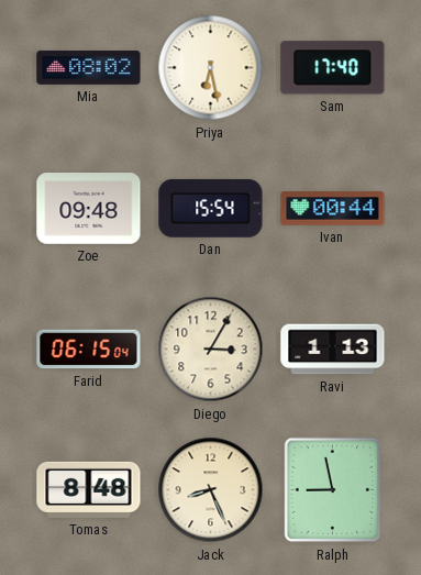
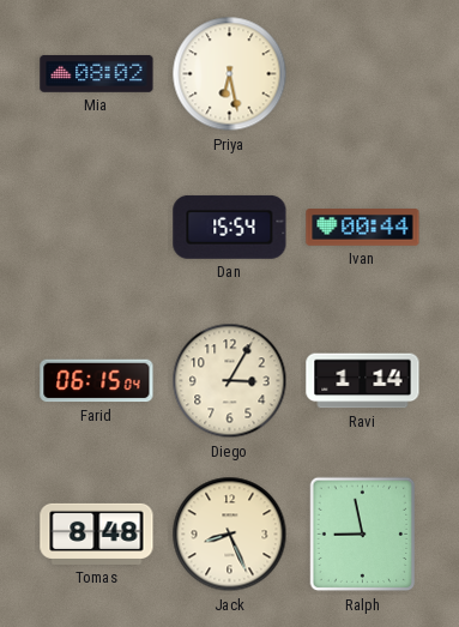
Sam: 17:40 -> none (333, 68)
Zoe: 09:48 -> none (89, 209)
Ravi: 1:13 -> 1:14 (363, 381)
